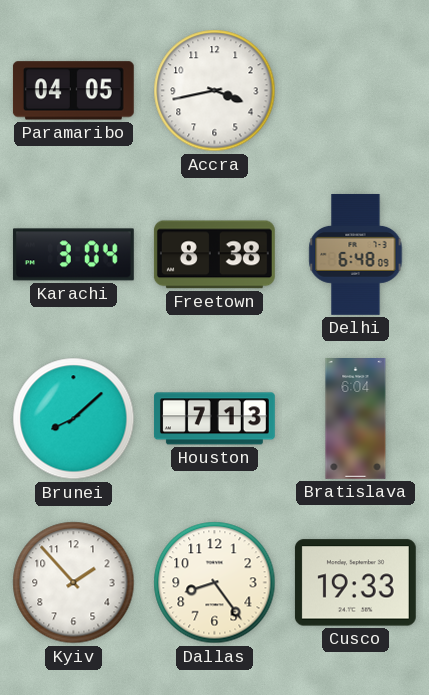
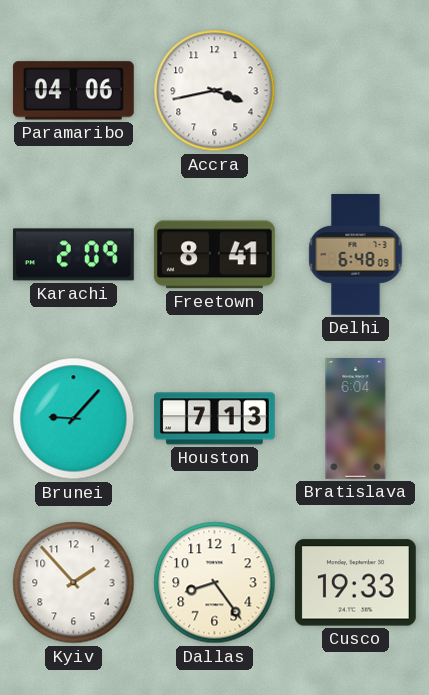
Paramaribo: 04:05 -> 04:06 (73, 91)
Karachi: 3:04 -> 2:09 (73, 255)
Freetown: 8:38 -> 8:41 (214, 255)
Brunei: 8:08 -> 9:07 (74, 419)
